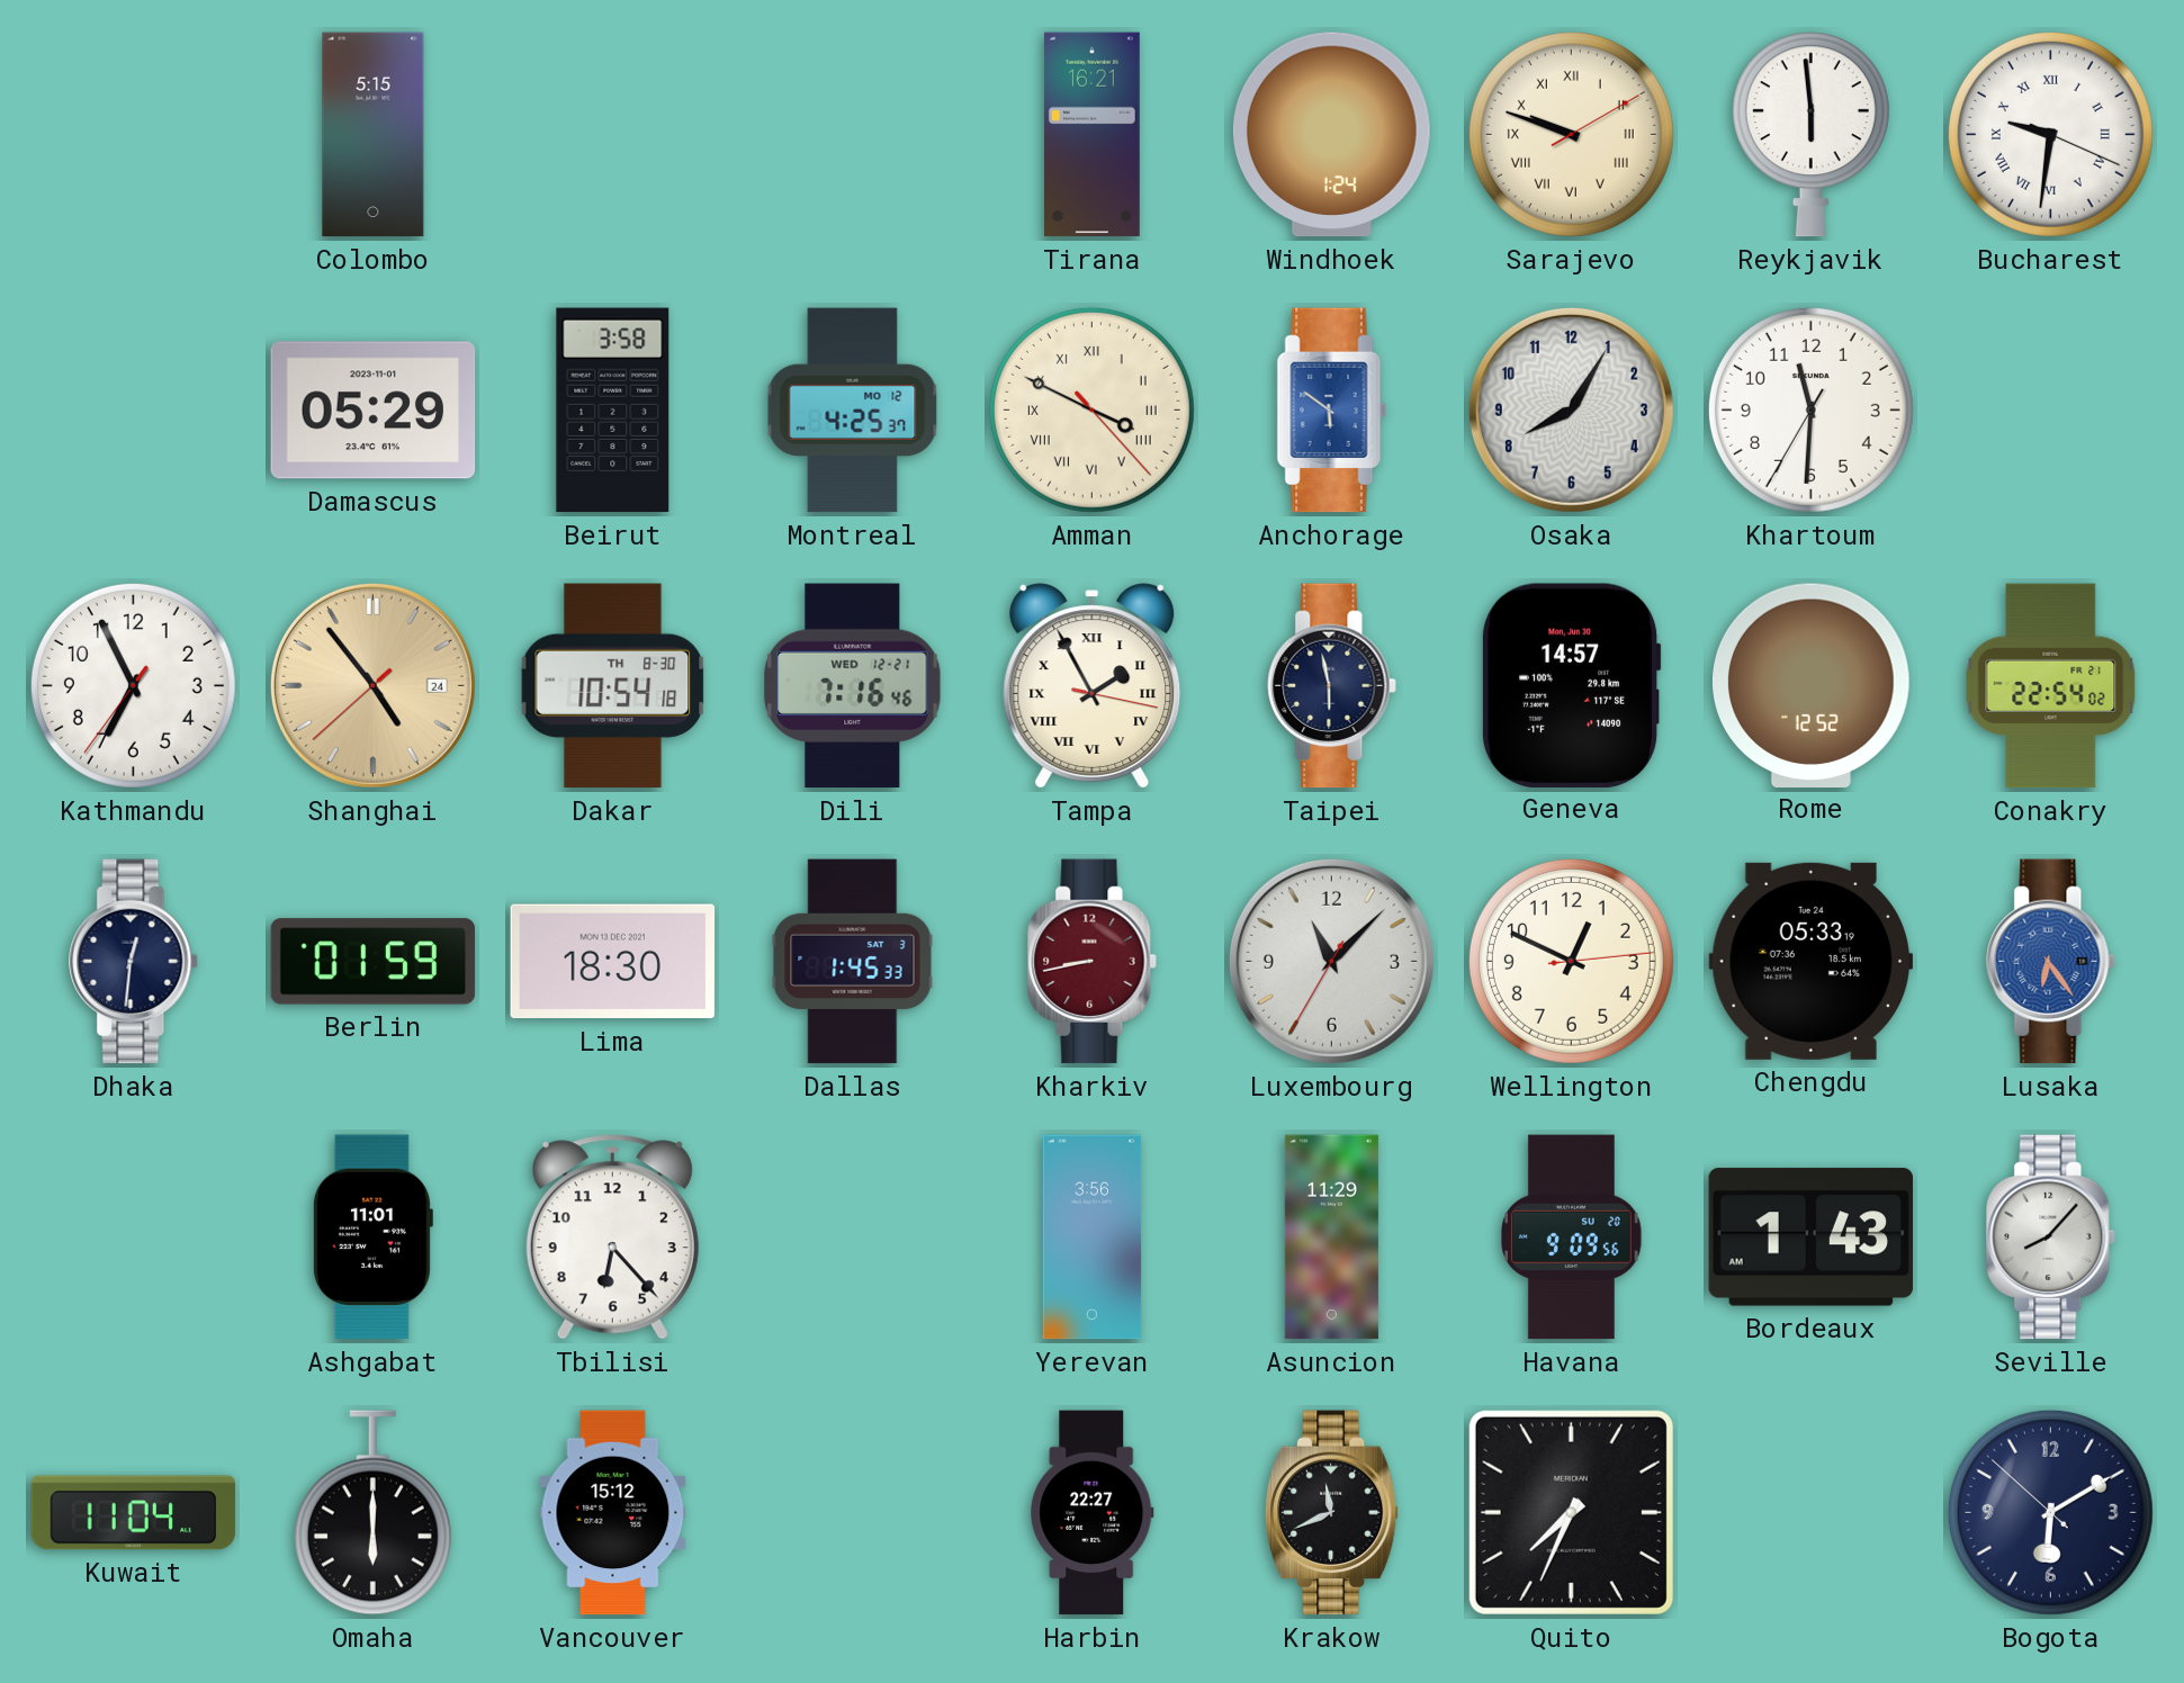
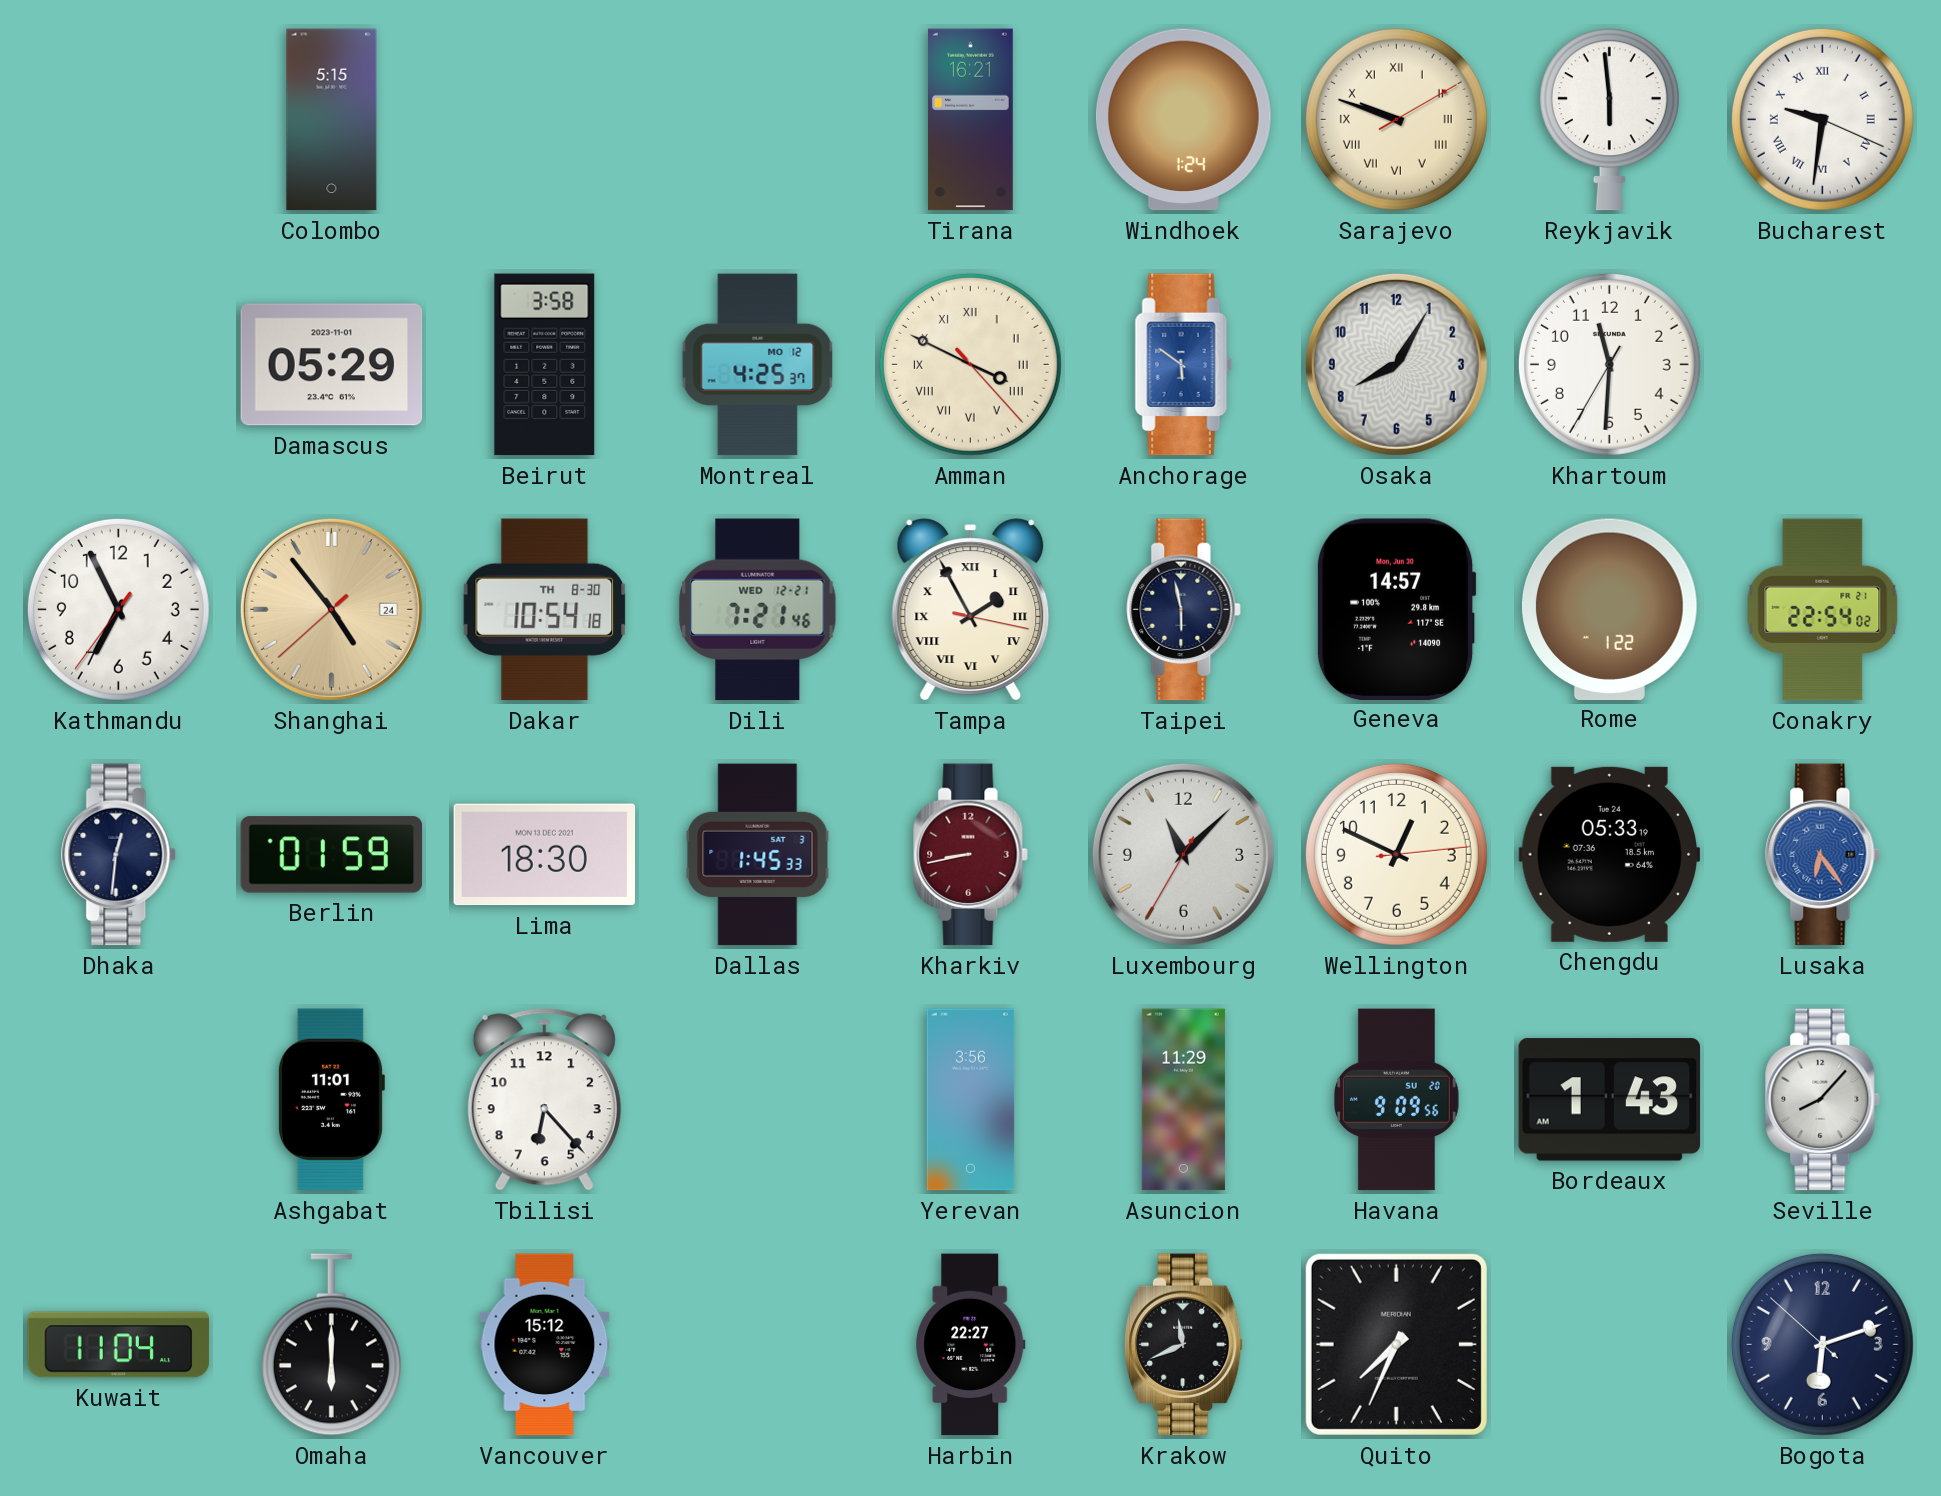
Dili: 7:16 -> 7:21 (758, 610)
Rome: 12:52 -> 1:22 (1609, 609)
Bogota: 6:09 -> 6:11 (1822, 1344)
